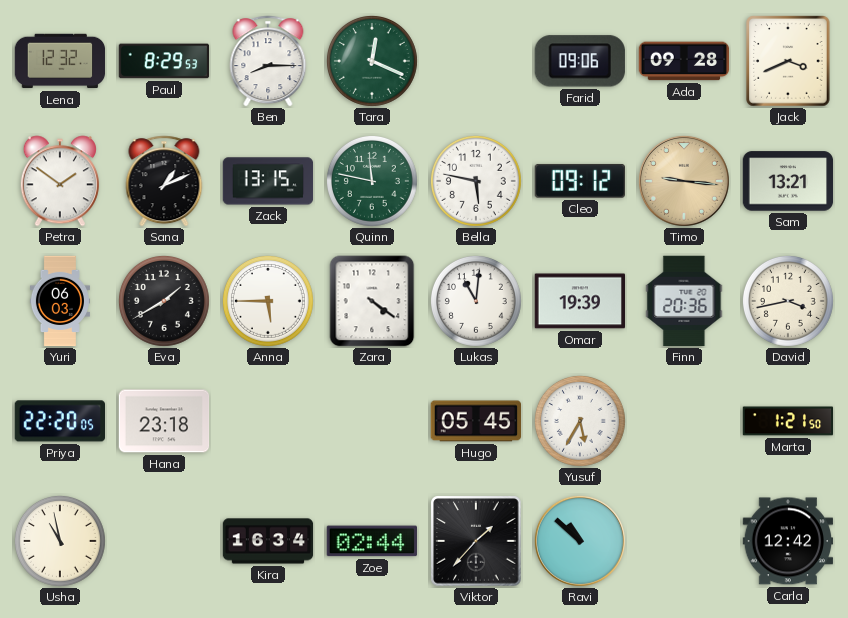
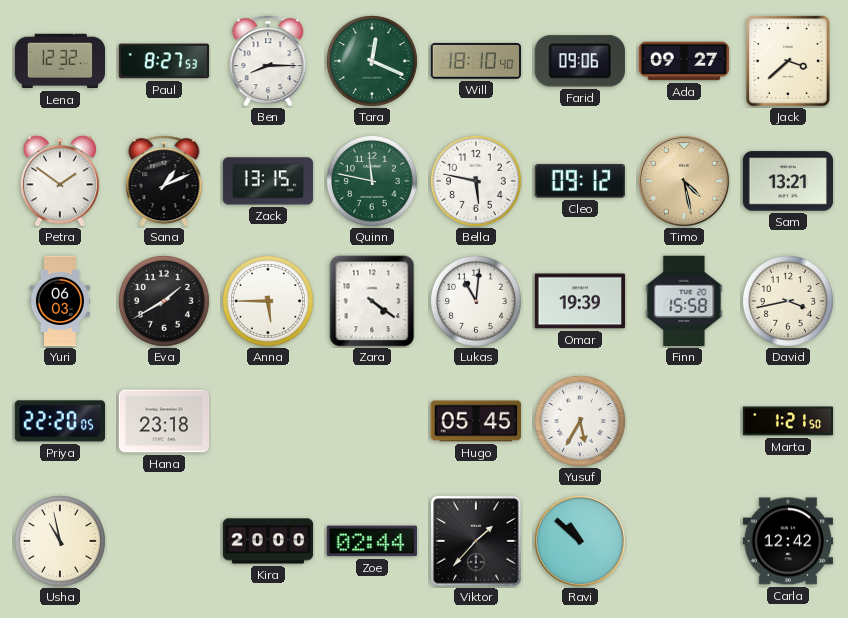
Paul: 8:29 -> 8:27 (164, 61)
Will: none -> 18:10 (475, 61)
Ada: 09:28 -> 09:27 (684, 61)
Jack: 3:41 -> 3:38 (788, 61)
Timo: 9:16 -> 4:28 (684, 181)
Finn: 20:36 -> 15:58 (684, 301)
Kira: 16:34 -> 20:00 (268, 541)
